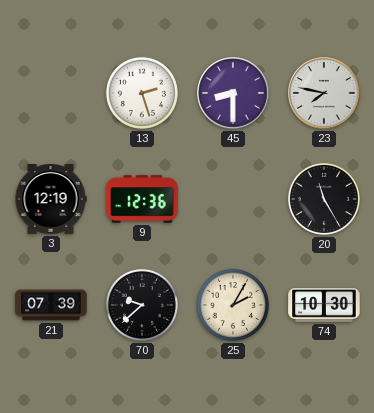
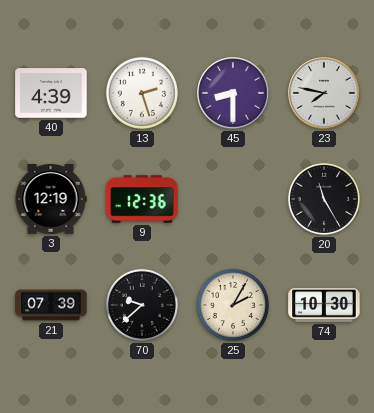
40: none -> 4:39 (51, 93)
